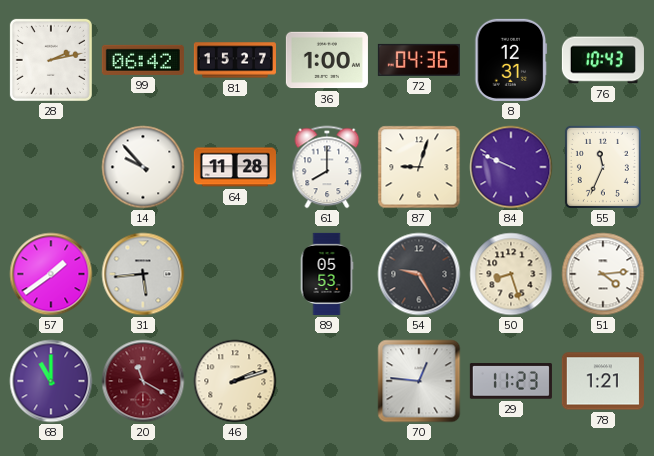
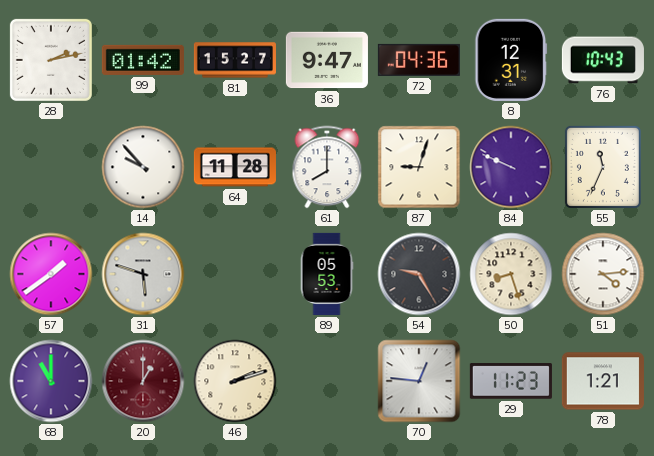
99: 06:42 -> 01:42 (143, 60)
36: 1:00 -> 9:47 (327, 60)
31: 5:44 -> 5:48 (143, 274)
20: 11:20 -> 1:00 (143, 381)
